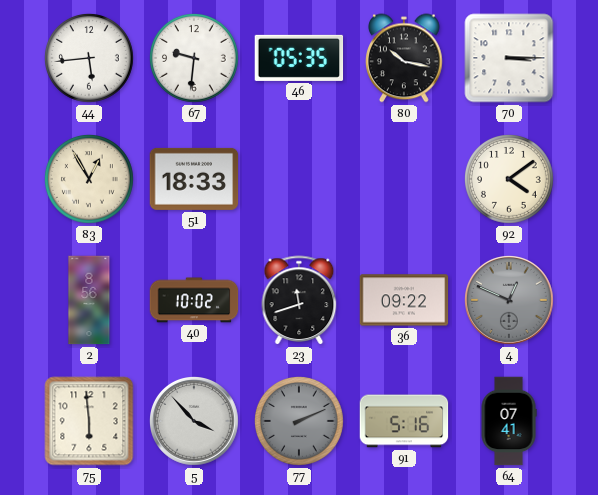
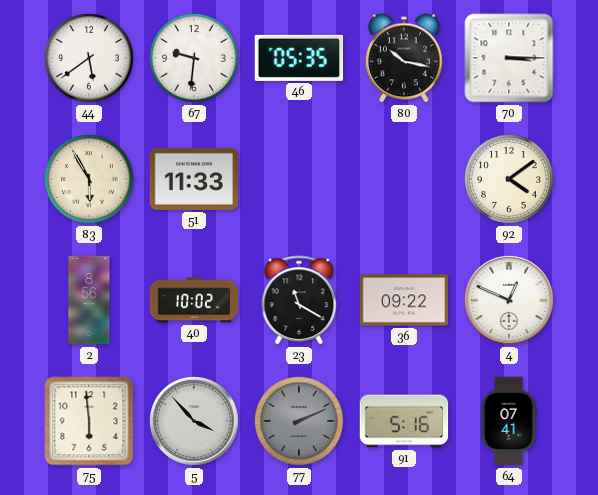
44: 5:44 -> 5:39 (90, 59)
83: 12:55 -> 5:55 (90, 180)
51: 18:33 -> 11:33 (194, 179)
23: 11:42 -> 11:20 (299, 300)
4 dial: grey -> white (510, 301)
